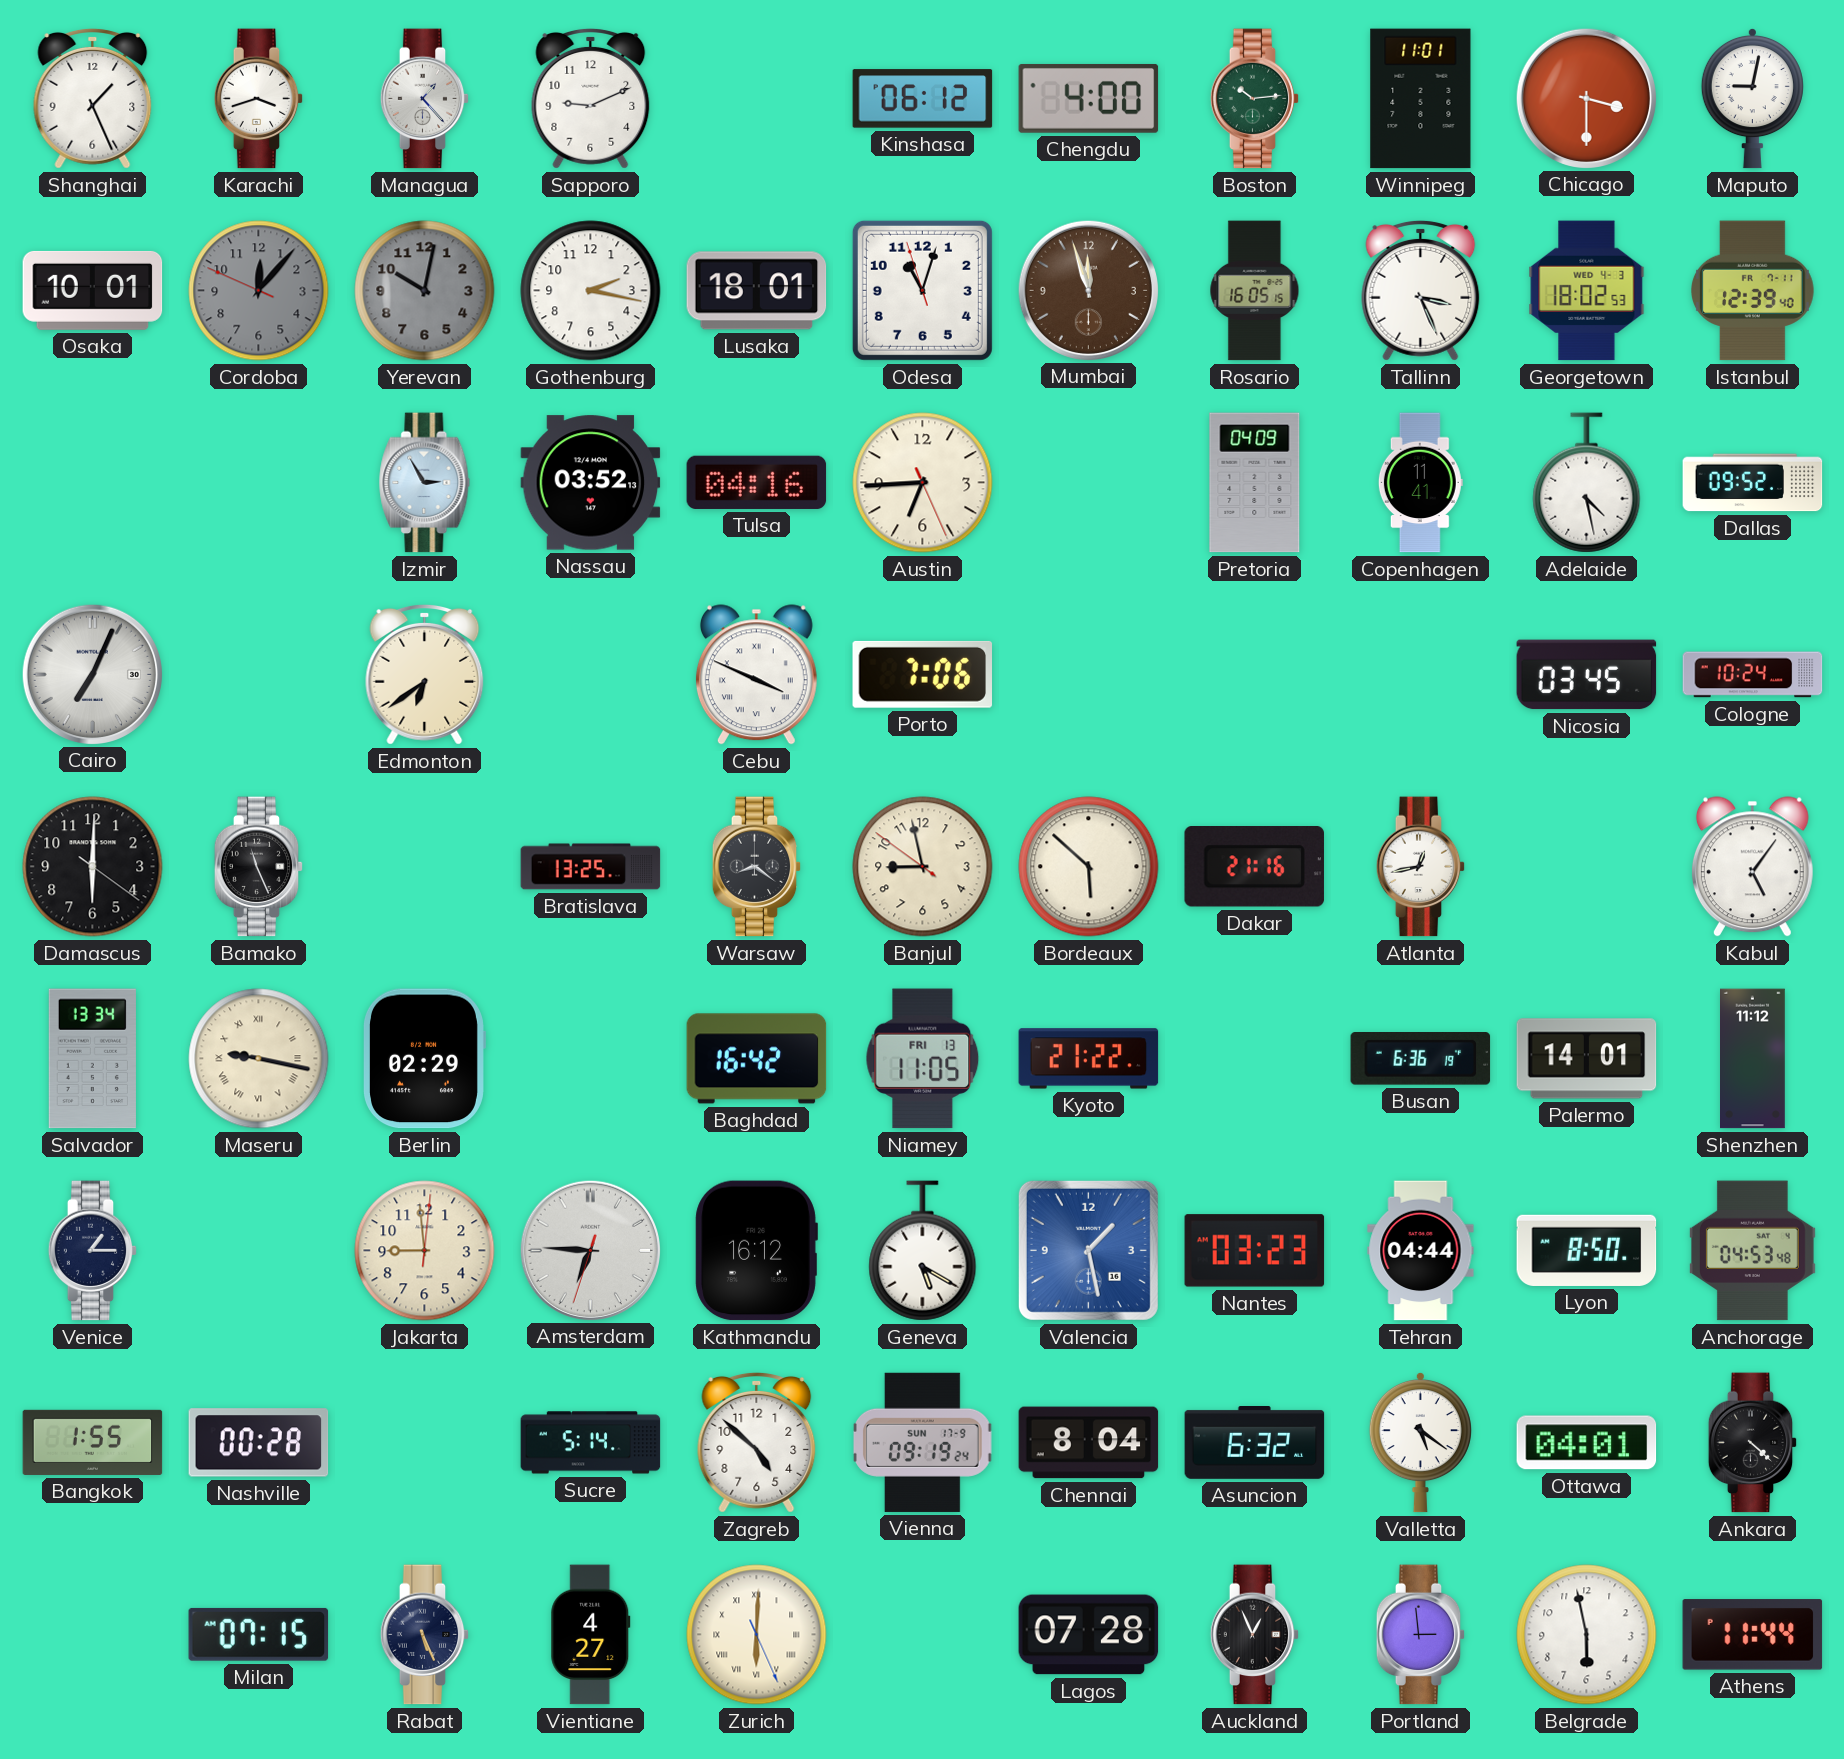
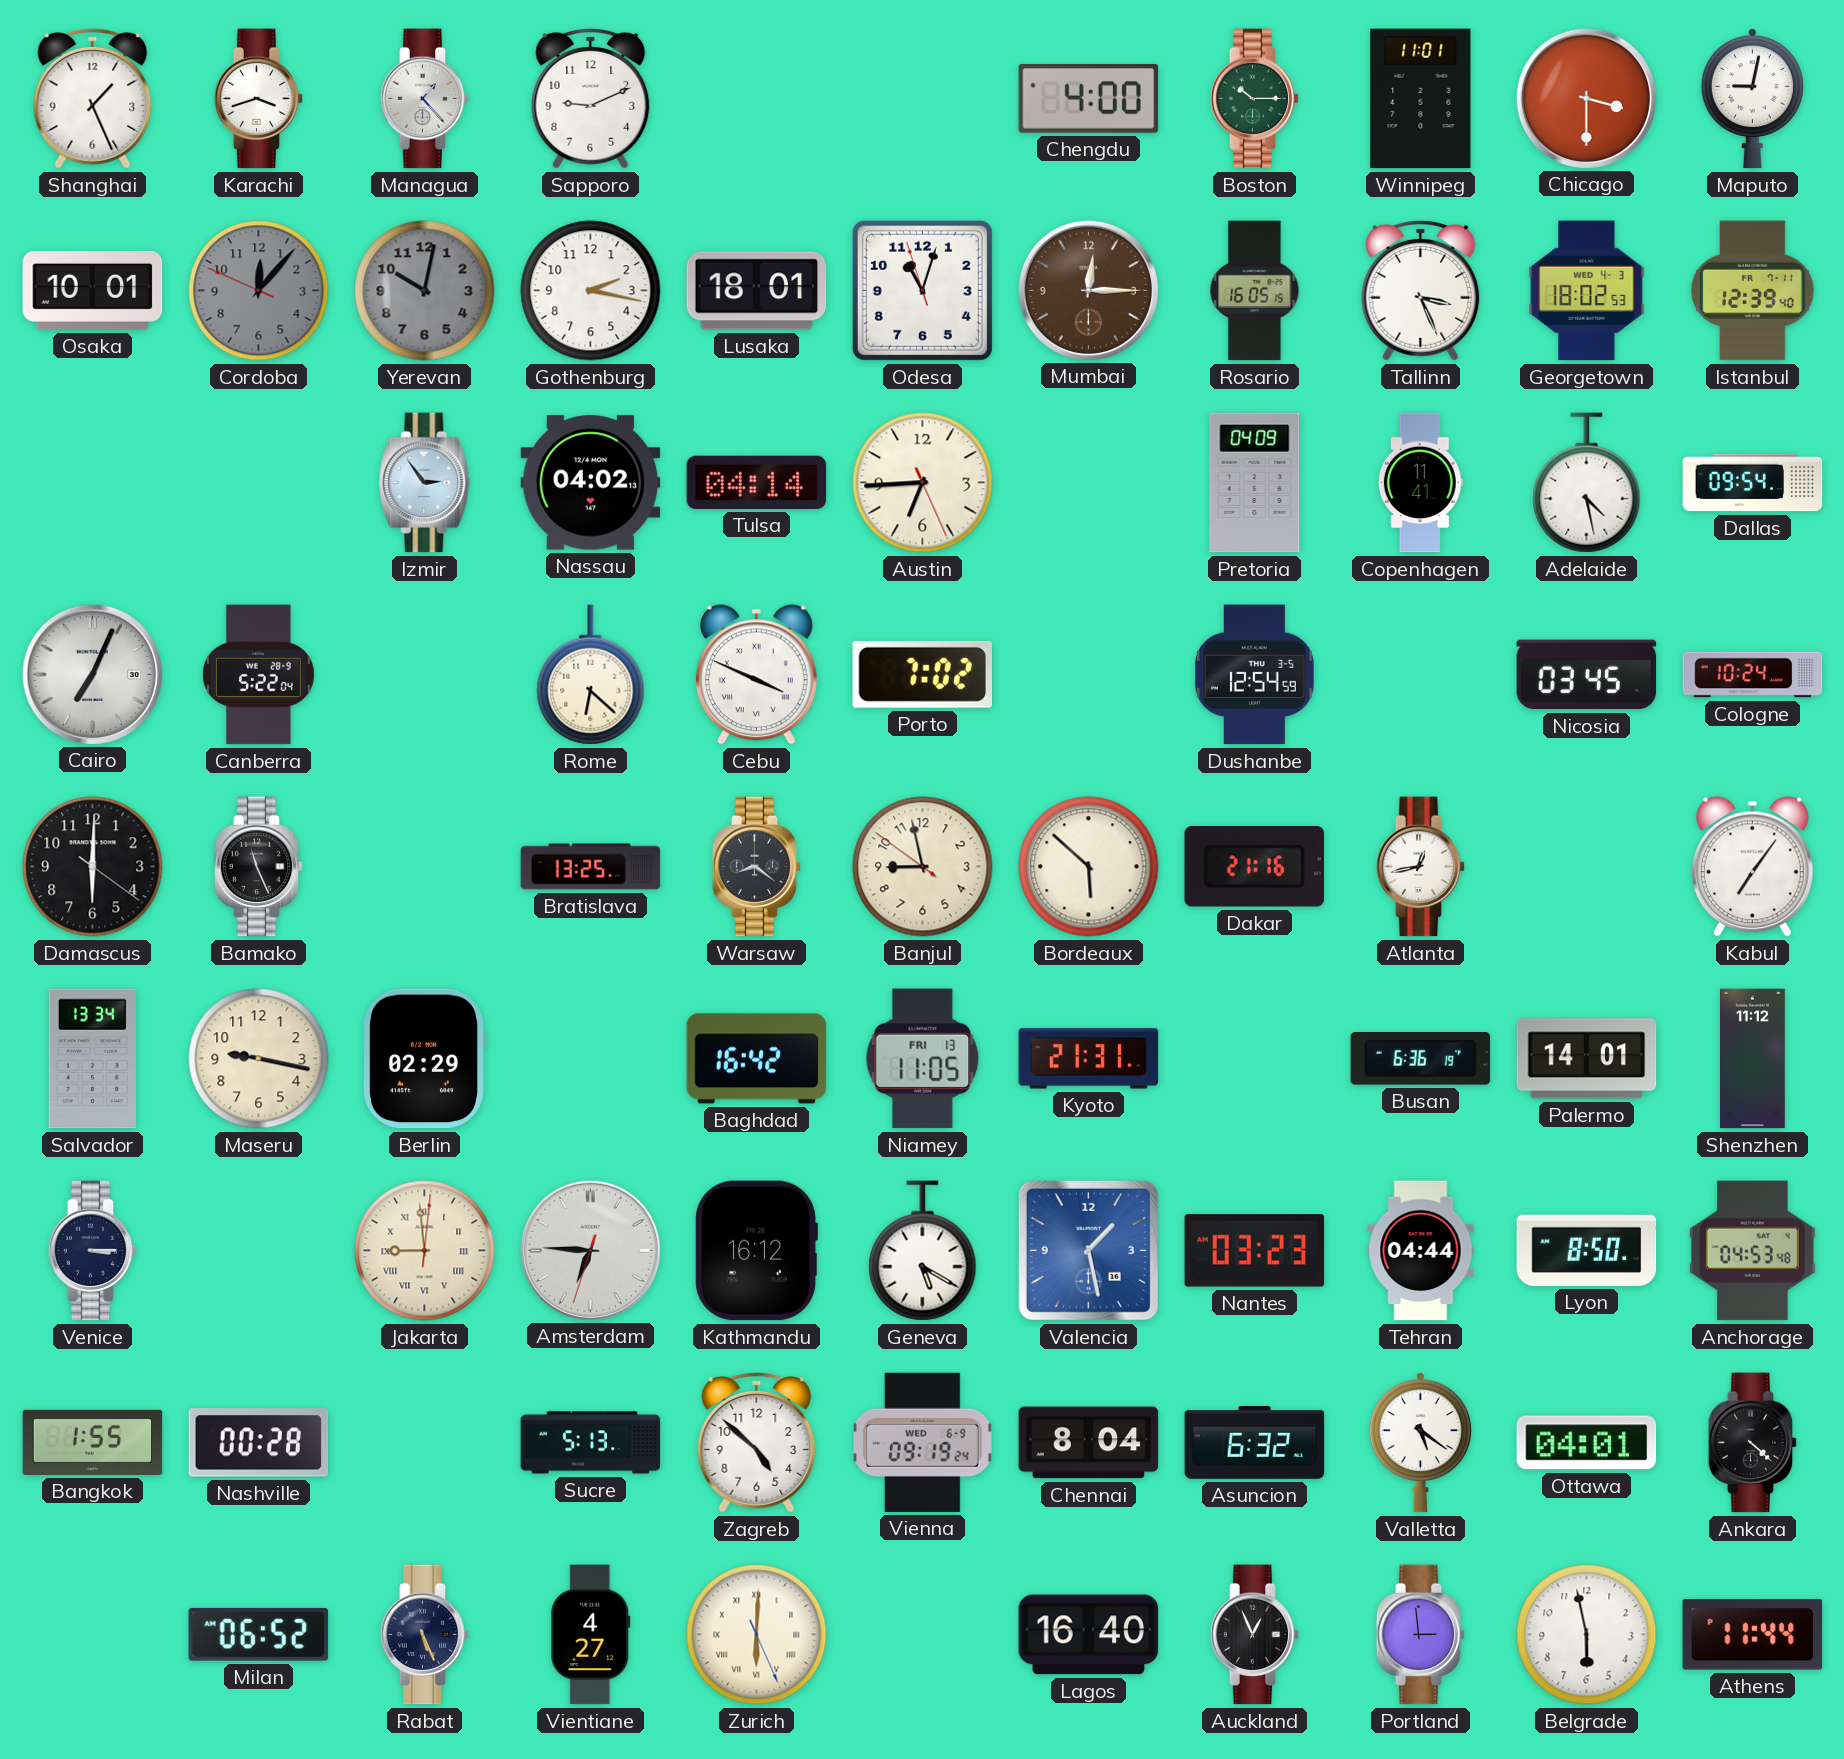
Kinshasa: 06:12 -> none (923, 99)
Boston: 10:14 -> 10:15 (1255, 99)
Mumbai: 11:57 -> 12:15 (1088, 290)
Izmir: 2:55 -> 2:54 (425, 483)
Nassau: 03:52 -> 04:02 (591, 483)
Tulsa: 04:16 -> 04:14 (757, 482)
Dallas: 09:52 -> 09:54 (1753, 483)
Canberra: none -> 5:22 (258, 675)
Edmonton: 6:39 -> none (425, 675)
Rome: none -> 6:22 (591, 675)
Porto: 7:06 -> 7:02 (923, 674)
Dushanbe: none -> 12:54 (1254, 675)
Kabul: 5:06 -> 7:06 (1752, 867)
Maseru numerals: Roman -> Arabic (259, 1059)
Kyoto: 21:22 -> 21:31 (1089, 1059)
Venice: 1:15 -> 3:15 (93, 1251)
Jakarta numerals: Arabic -> Roman (425, 1251)
Sucre: 5:14 -> 5:13 (591, 1443)
Vienna date: SUN 17-9 -> WED 6-9 (923, 1442)
Milan: 07:15 -> 06:52 (259, 1634)
Lagos: 07:28 -> 16:40 (1089, 1635)
